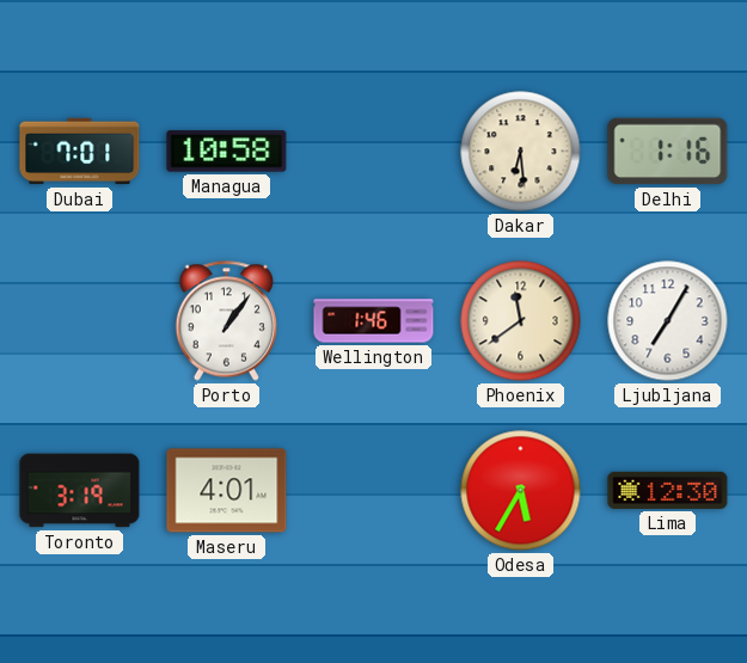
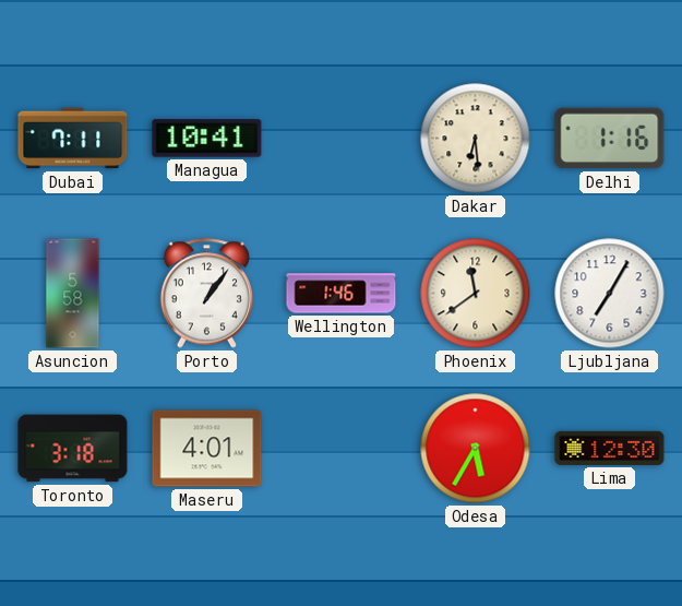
Dubai: 7:01 -> 7:11 (73, 139)
Managua: 10:58 -> 10:41 (207, 139)
Asuncion: none -> 5:58 (73, 294)
Toronto: 3:19 -> 3:18 (73, 449)
